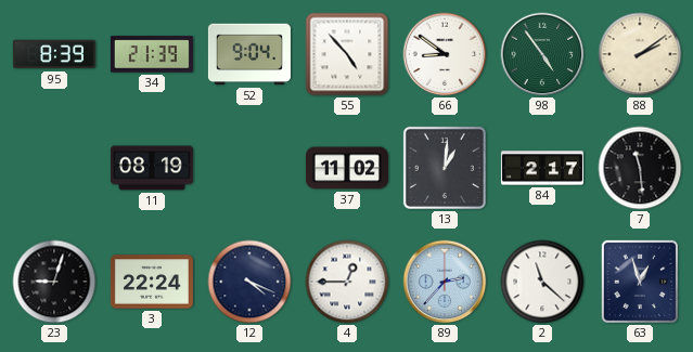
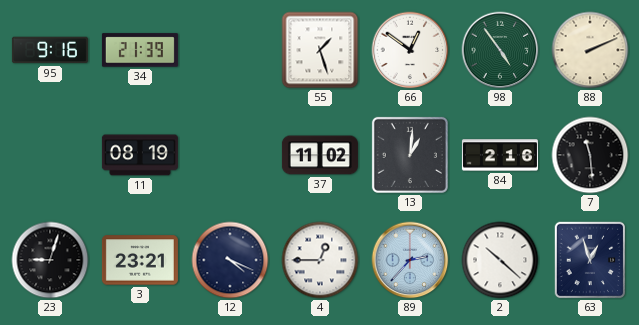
95: 8:39 -> 9:16 (50, 50)
52: 9:04 -> none (249, 54)
55: 4:53 -> 1:27 (320, 50)
66: 8:51 -> 12:51 (410, 50)
88: 2:09 -> 2:11 (590, 50)
84: 2:17 -> 2:16 (500, 155)
3: 22:24 -> 23:21 (140, 260)
2: 11:22 -> 10:22 (500, 260)
